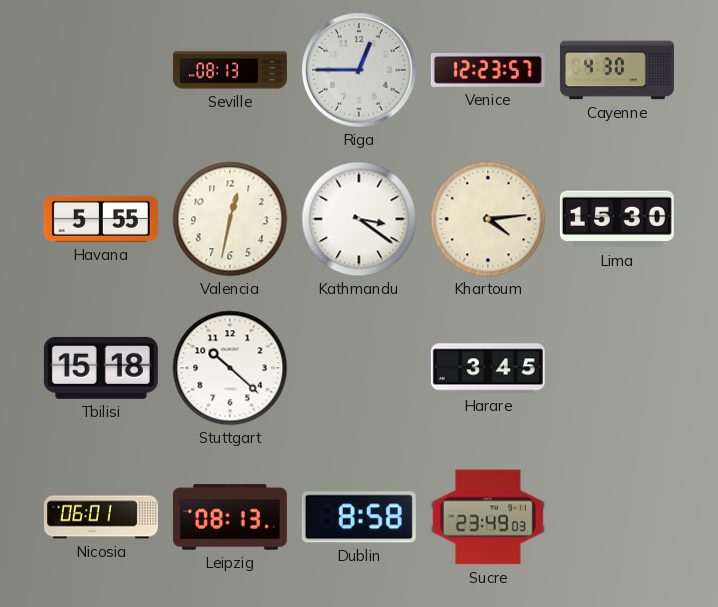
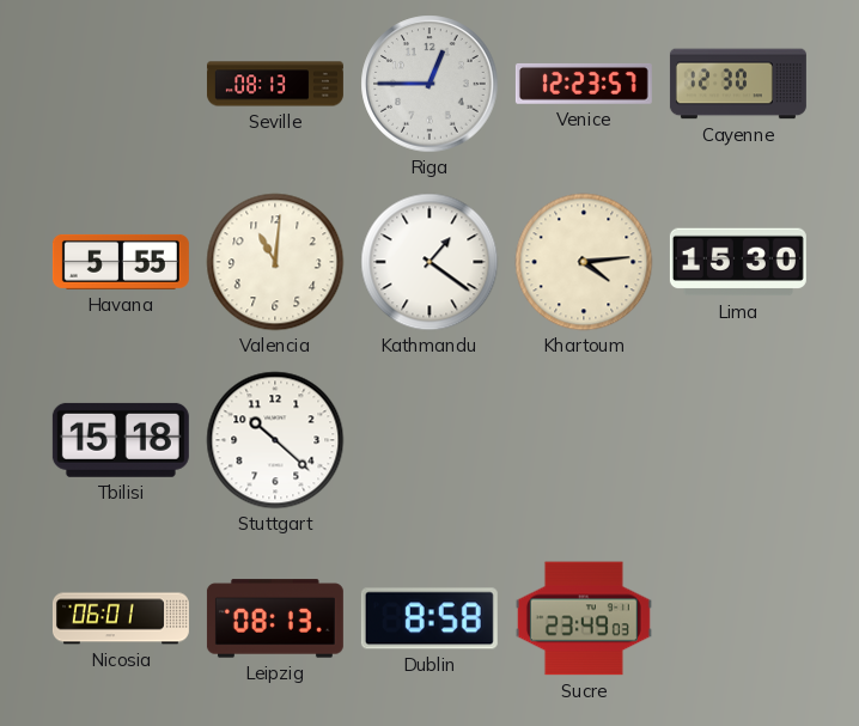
Cayenne: 4:30 -> 12:30 (738, 84)
Valencia: 12:32 -> 11:01 (275, 262)
Kathmandu: 3:21 -> 1:21 (429, 262)
Harare: 3:45 -> none (488, 368)
